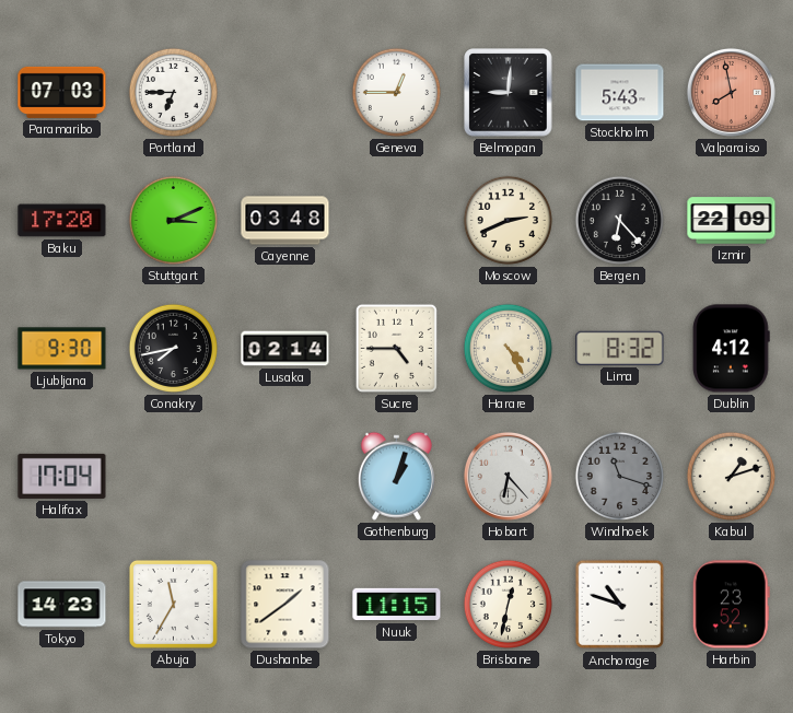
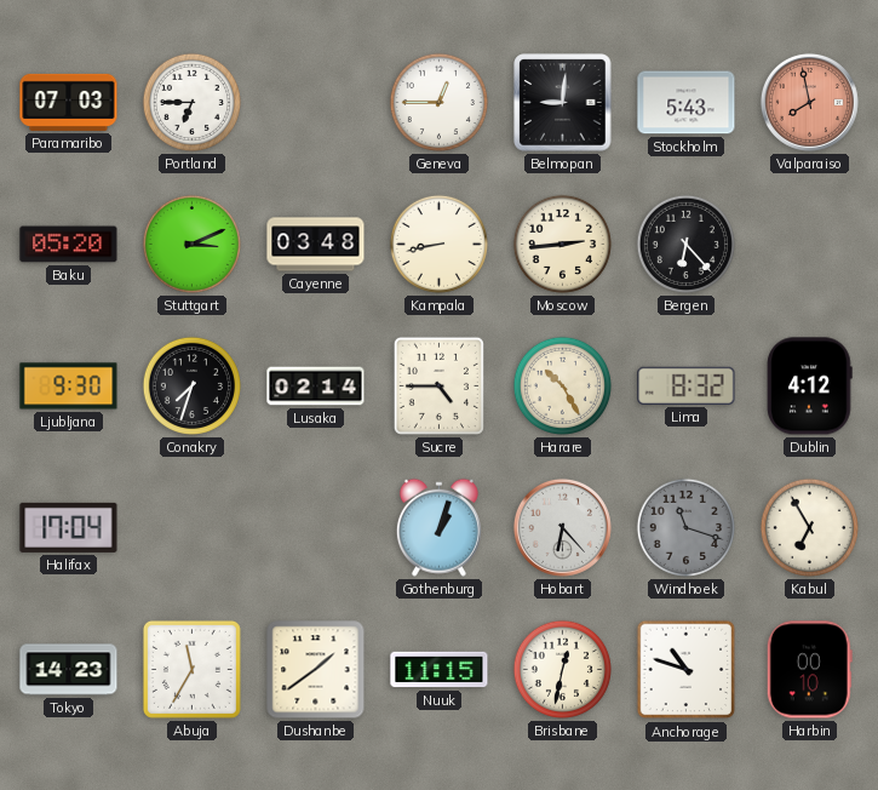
Baku: 17:20 -> 05:20 (69, 245)
Kampala: none -> 8:43 (438, 244)
Moscow: 2:41 -> 2:44 (562, 244)
Izmir: 22:09 -> none (732, 221)
Conakry: 7:43 -> 7:33 (191, 385)
Harare: 4:25 -> 10:25 (562, 385)
Kabul: 1:12 -> 6:55 (809, 527)
Harbin: 23:52 -> 00:10 (809, 670)
